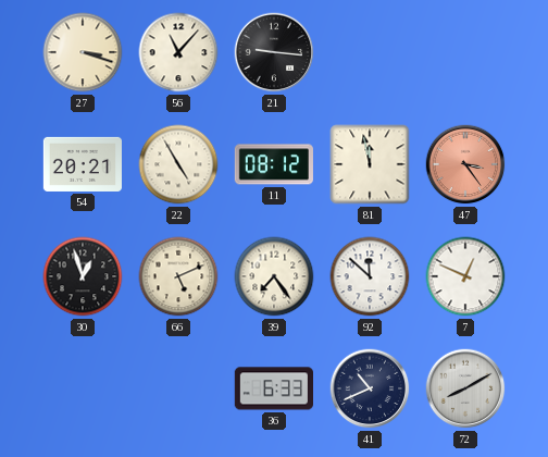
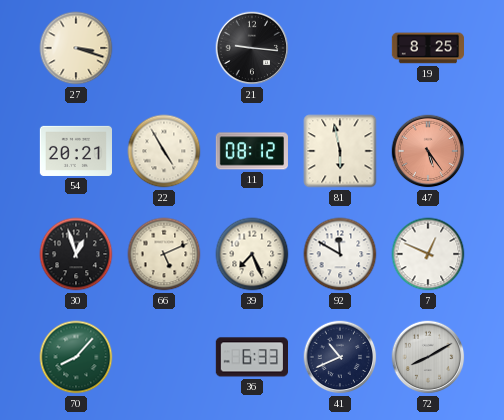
56: 11:07 -> none (178, 52)
19: none -> 8:25 (427, 48)
81: 11:58 -> 5:58 (340, 151)
47: 3:24 -> 5:24 (428, 151)
39: 7:24 -> 7:26 (252, 254)
92: 11:52 -> 11:50 (340, 254)
70: none -> 8:07 (76, 357)
